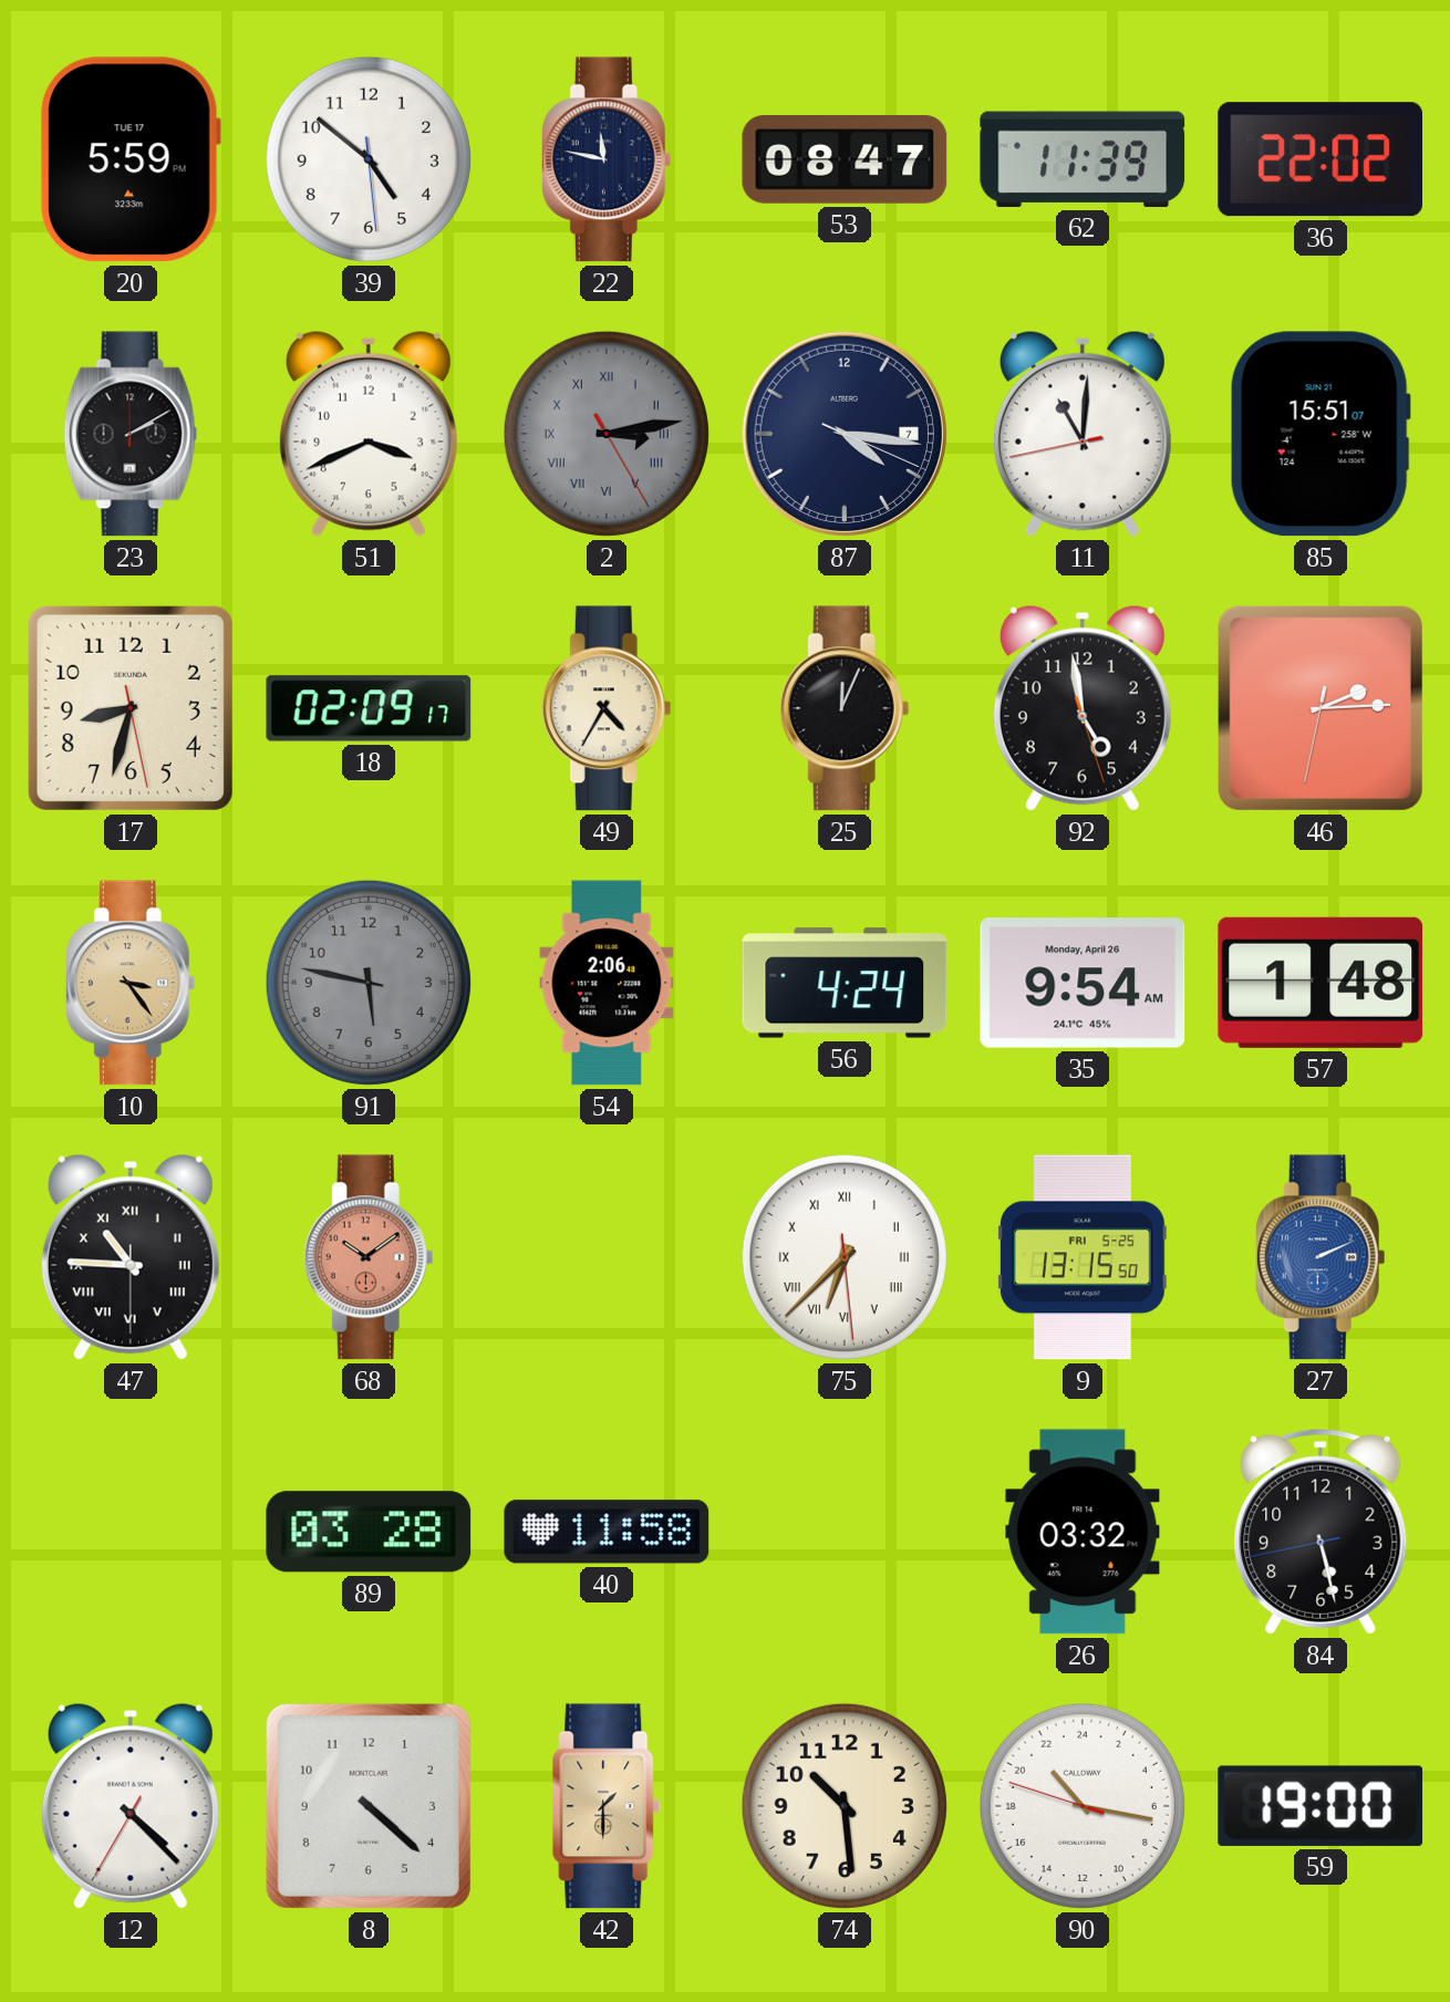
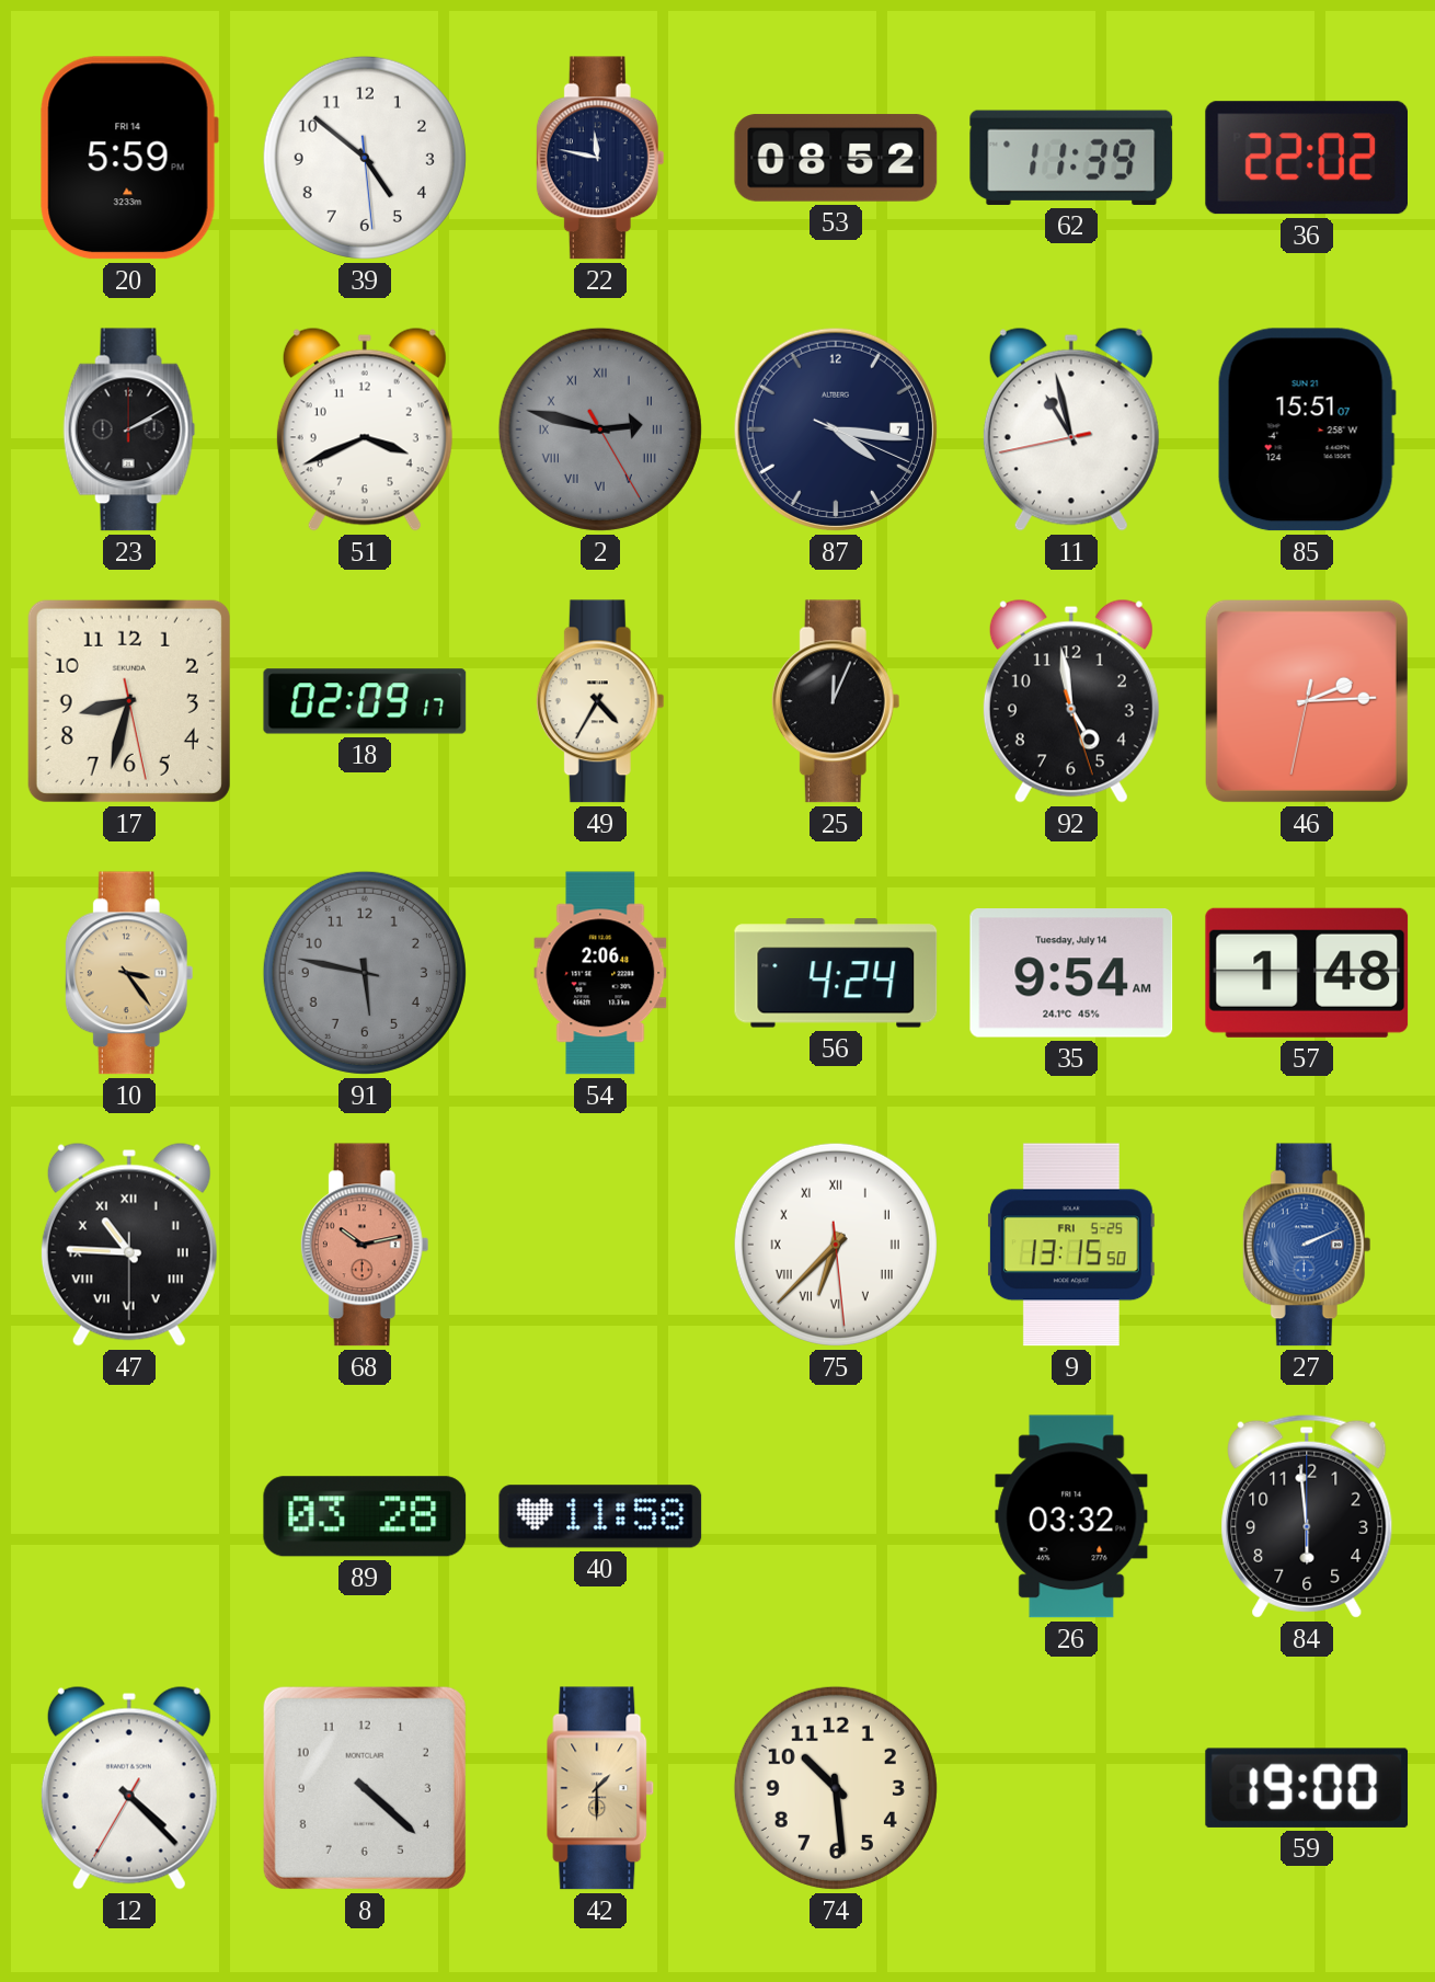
20 date: TUE 17 -> FRI 14 (129, 158)
53: 08:47 -> 08:52 (836, 158)
2: 3:13 -> 2:47 (600, 429)
11: 11:00 -> 10:57 (1071, 429)
35 date: Monday, April 26 -> Tuesday, July 14 (1071, 973)
68: 10:09 -> 10:13 (365, 1245)
84: 5:27 -> 5:59 (1307, 1516)
90: 21:16 -> none (1083, 1806)
